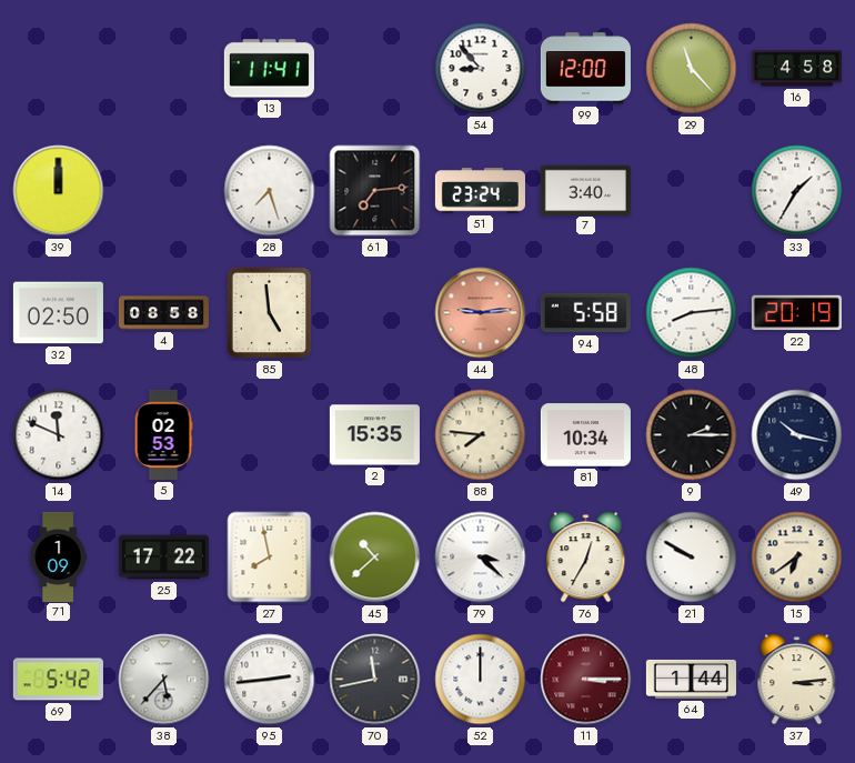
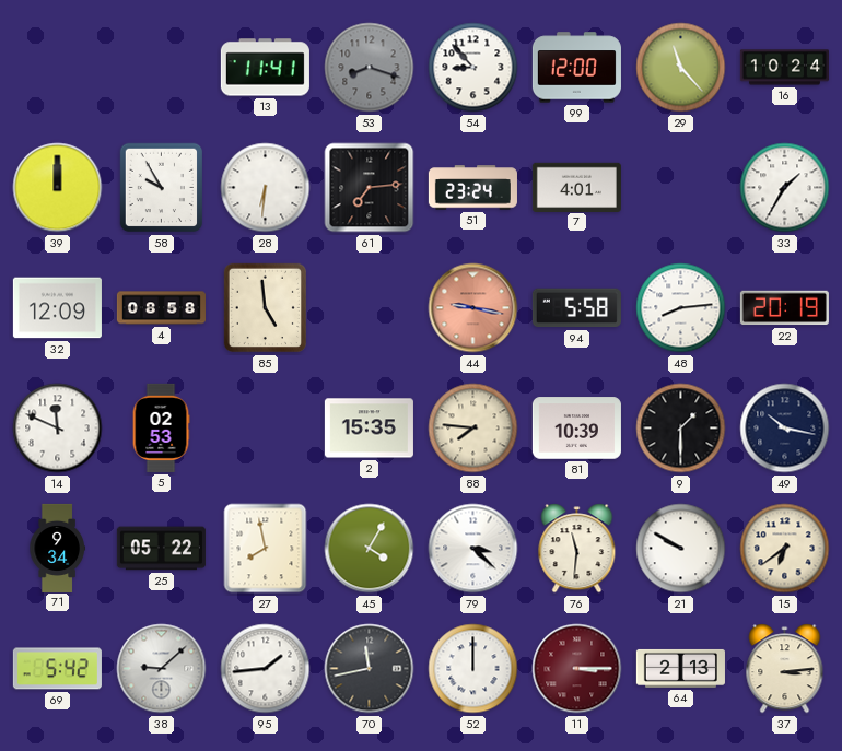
53: none -> 8:18 (370, 68)
16: 4:58 -> 10:24 (784, 68)
58: none -> 9:55 (162, 188)
28: 7:27 -> 6:31 (266, 188)
7: 3:40 -> 4:01 (576, 187)
32: 02:50 -> 12:09 (57, 308)
44: 9:14 -> 9:17 (473, 308)
81: 10:34 -> 10:39 (576, 429)
9: 2:15 -> 1:30 (681, 429)
71: 1:09 -> 9:34 (57, 548)
25: 17:22 -> 05:22 (161, 549)
45: 10:38 -> 4:05 (370, 549)
76: 12:35 -> 11:31 (577, 549)
38: 5:37 -> 9:08 (162, 669)
95: 2:44 -> 1:44 (266, 669)
64: 1:44 -> 2:13 (680, 668)
